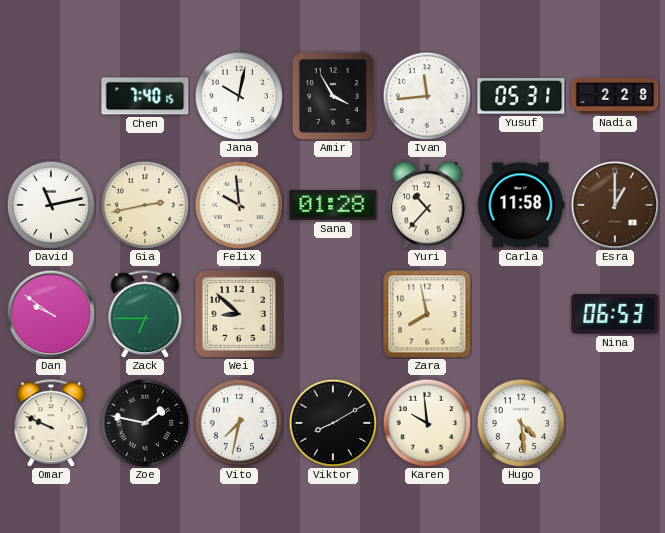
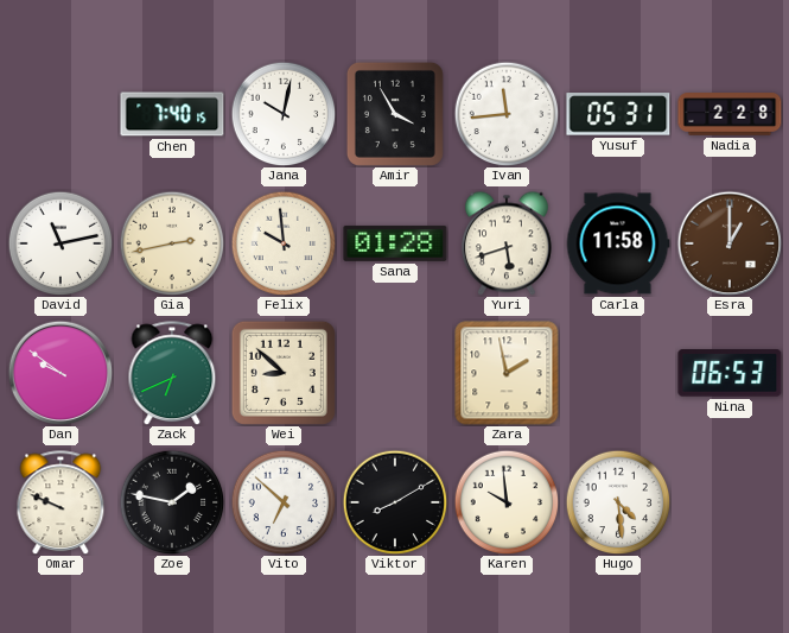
Yuri: 10:37 -> 5:42 (507, 243)
Zack: 6:45 -> 6:41 (172, 373)
Zara: 7:58 -> 1:58 (507, 373)
Vito: 7:32 -> 6:52 (284, 502)
